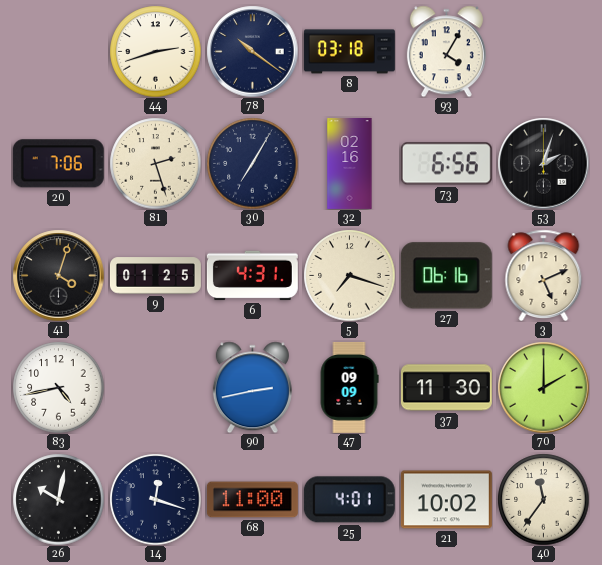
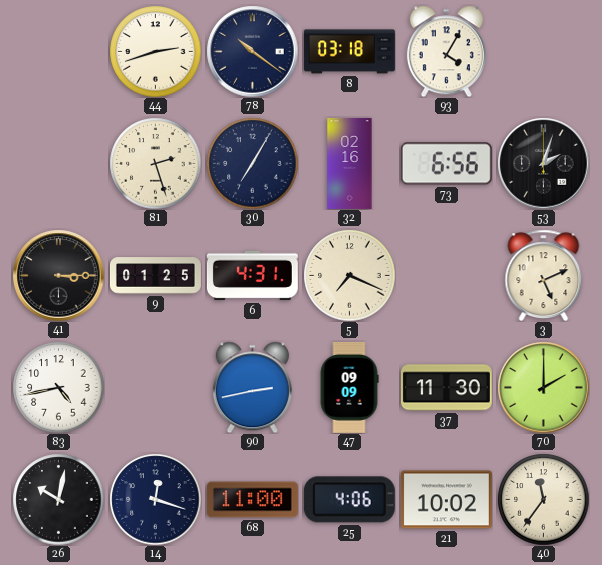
20: 7:06 -> none (58, 164)
41: 4:03 -> 3:15 (58, 275)
5: 7:18 -> 7:19 (349, 275)
27: 06:16 -> none (446, 276)
25: 4:01 -> 4:06 (349, 500)
